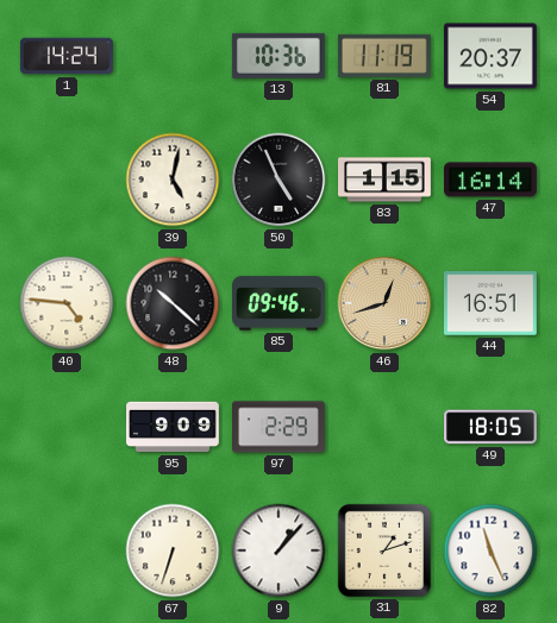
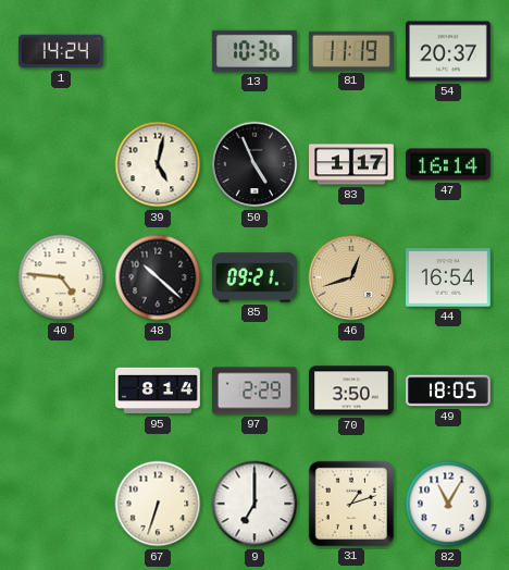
83: 1:15 -> 1:17 (352, 164)
85: 09:46 -> 09:21 (256, 277)
44: 16:51 -> 16:54 (448, 277)
95: 9:09 -> 8:14 (158, 391)
70: none -> 3:50 (352, 391)
9: 1:07 -> 7:00 (254, 504)
82: 11:26 -> 11:05 (448, 504)
